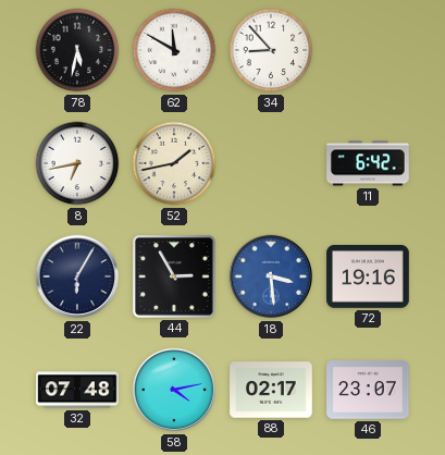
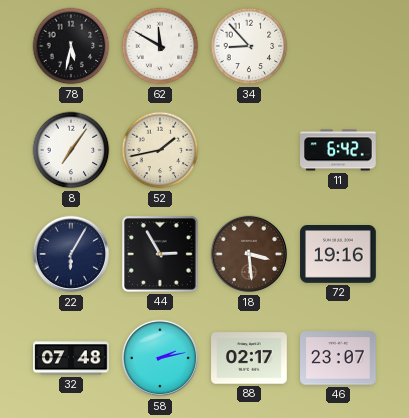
8: 6:43 -> 7:06 (71, 150)
18 dial: blue -> brown (249, 254)
58: 4:13 -> 2:13 (160, 358)
